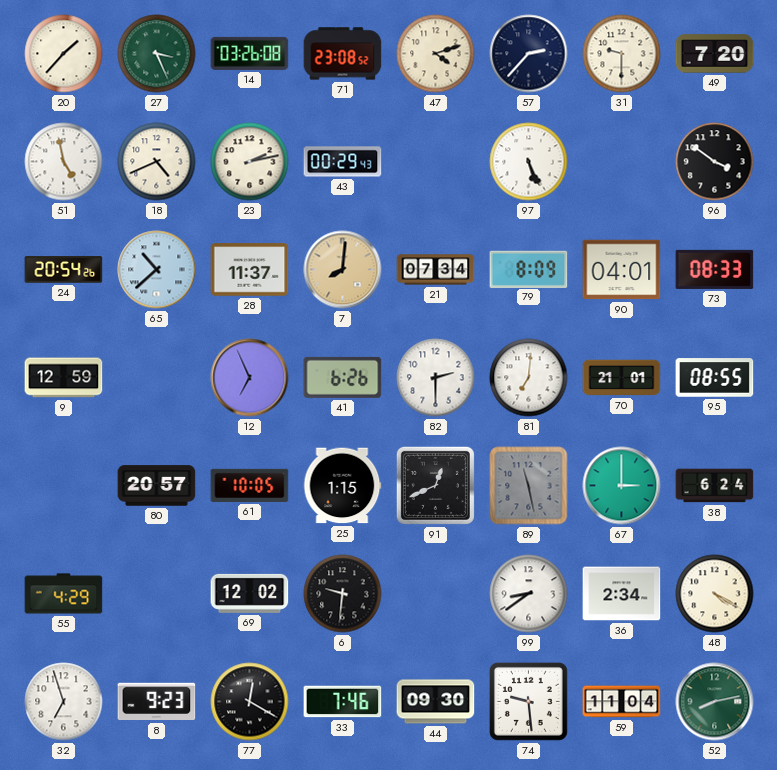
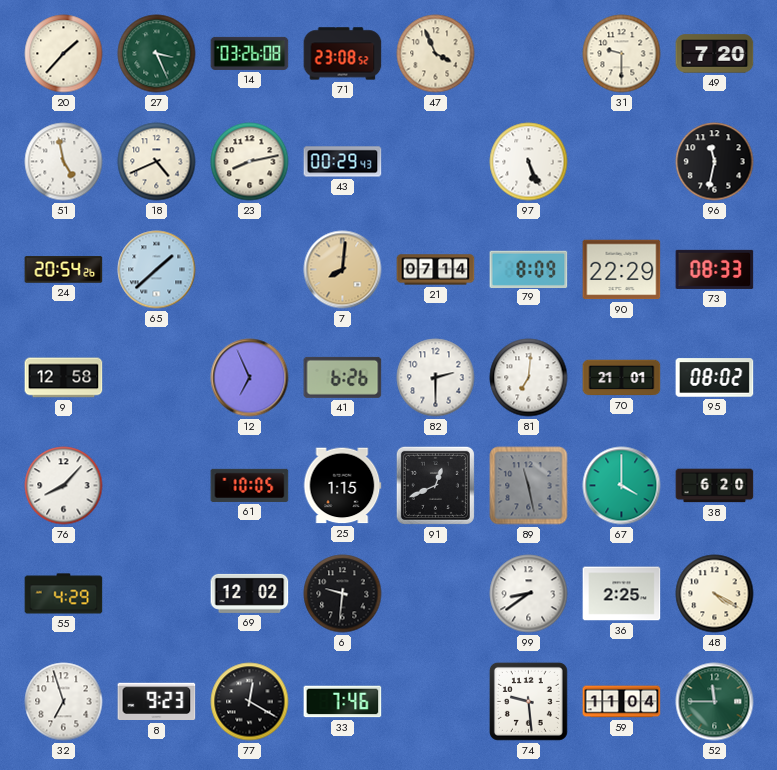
47: 4:12 -> 3:56 (436, 54)
57: 2:37 -> none (529, 54)
23: 2:13 -> 8:13 (250, 162)
96: 3:51 -> 11:32 (715, 162)
65: 10:38 -> 1:38 (157, 270)
28: 11:37 -> none (250, 270)
21: 07:34 -> 07:14 (436, 270)
90: 04:01 -> 22:29 (622, 270)
9: 12:59 -> 12:58 (64, 378)
95: 08:55 -> 08:02 (715, 378)
76: none -> 8:07 (64, 486)
80: 20:57 -> none (157, 486)
67: 3:00 -> 4:00 (622, 486)
38: 6:24 -> 6:20 (715, 486)
36: 2:34 -> 2:25 (622, 594)
44: 09:30 -> none (436, 702)
52: 8:13 -> 11:45 (715, 702)
